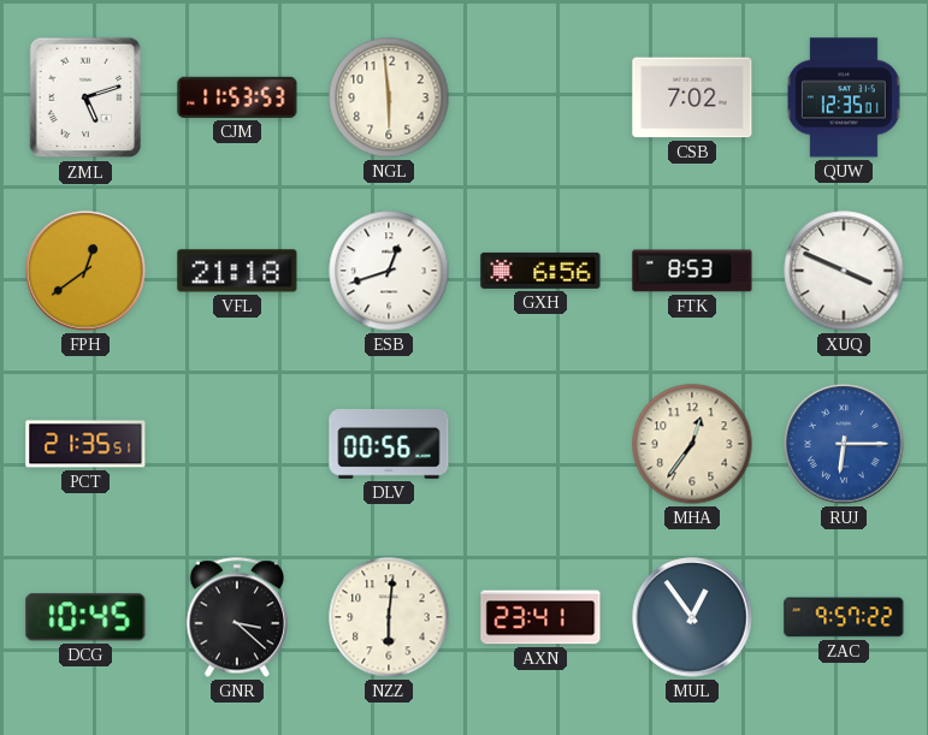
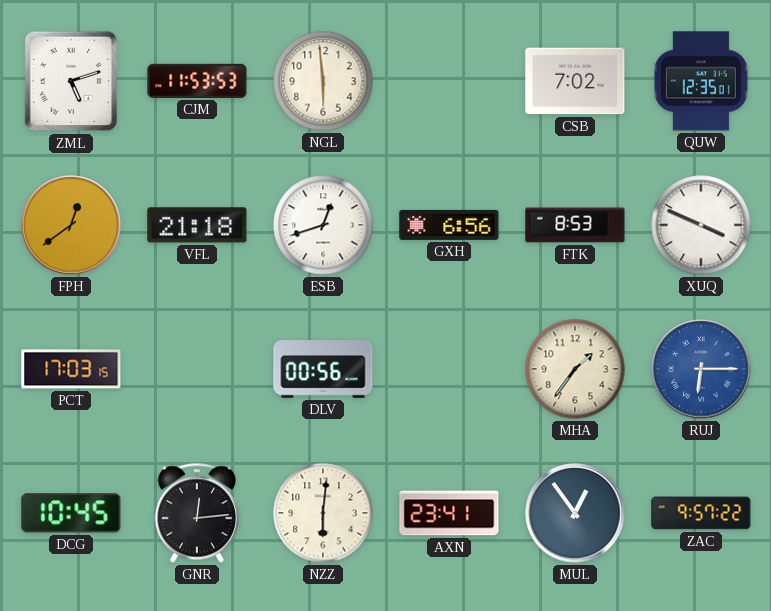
PCT: 21:35 -> 17:03 (71, 369)
MHA: 12:36 -> 1:36 (575, 369)
GNR: 3:22 -> 12:14 (197, 513)
